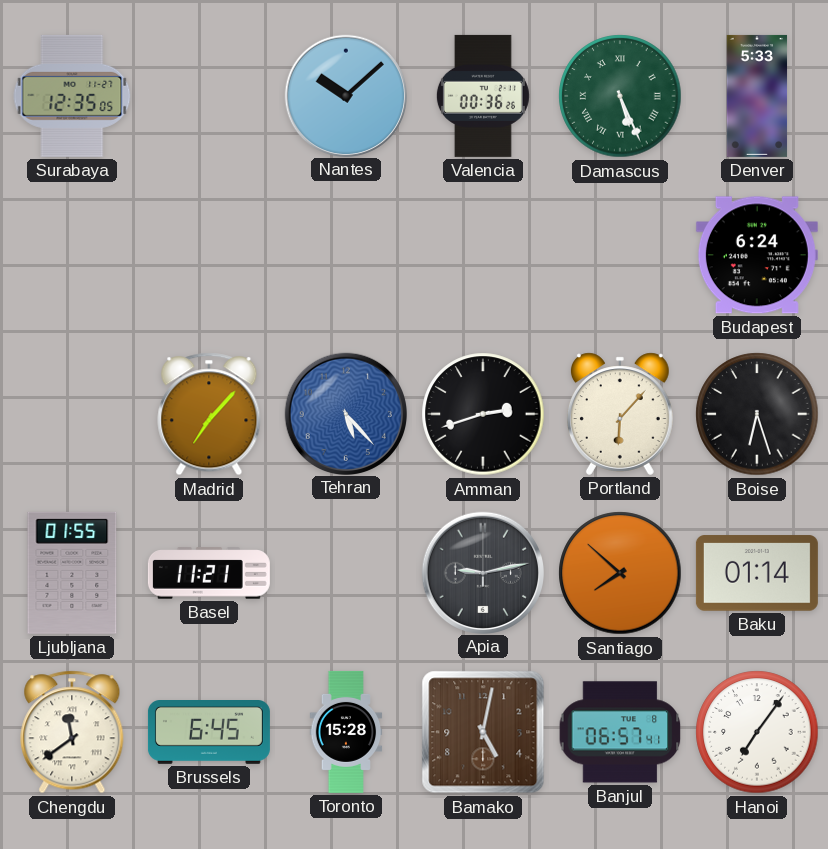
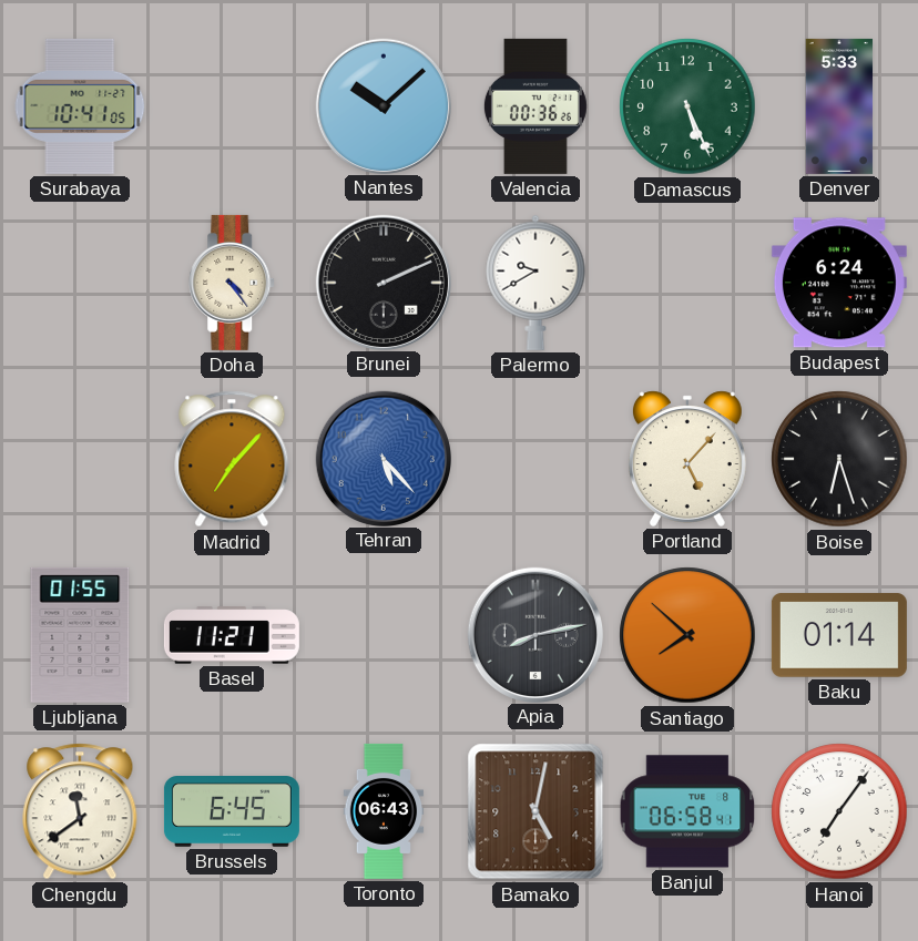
Surabaya: 12:35 -> 10:41 (80, 106)
Damascus numerals: Roman -> Arabic (687, 106)
Doha: none -> 4:24 (233, 283)
Brunei: none -> 2:11 (382, 282)
Palermo: none -> 9:40 (535, 283)
Amman: 2:42 -> none (483, 414)
Portland: 6:07 -> 5:07 (687, 459)
Apia: 9:13 -> 8:13 (534, 634)
Toronto: 15:28 -> 06:43 (384, 811)
Banjul: 06:57 -> 06:58 (687, 811)
